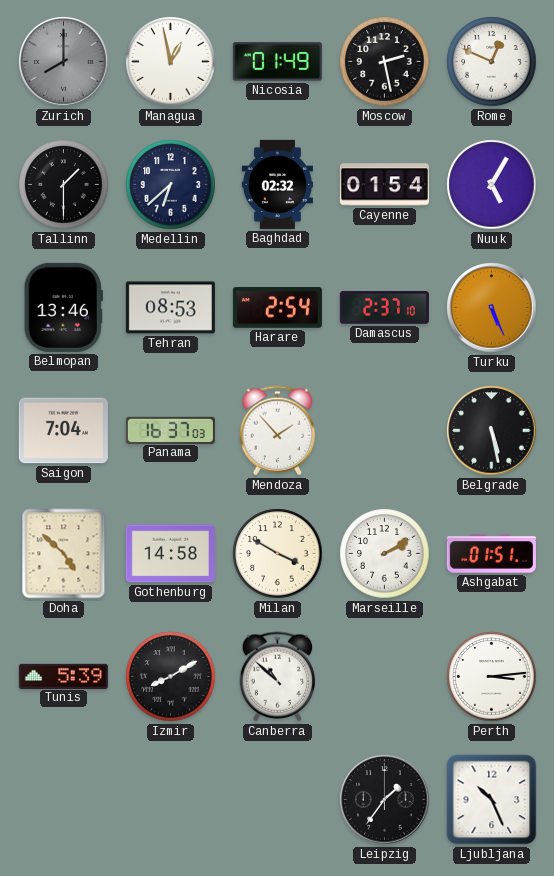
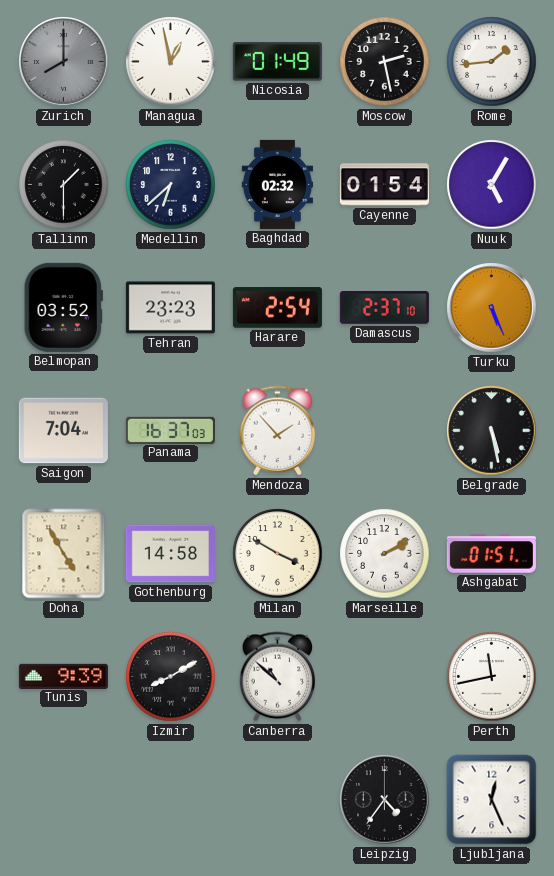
Rome: 12:49 -> 1:44 (492, 62)
Belmopan: 13:46 -> 03:52 (63, 307)
Tehran: 08:53 -> 23:23 (170, 308)
Doha: 4:52 -> 4:55 (64, 554)
Tunis: 5:39 -> 9:39 (63, 676)
Perth: 3:14 -> 11:43 (492, 677)
Leipzig: 1:36 -> 4:36 (385, 800)
Ljubljana: 10:26 -> 12:26 (492, 800)
